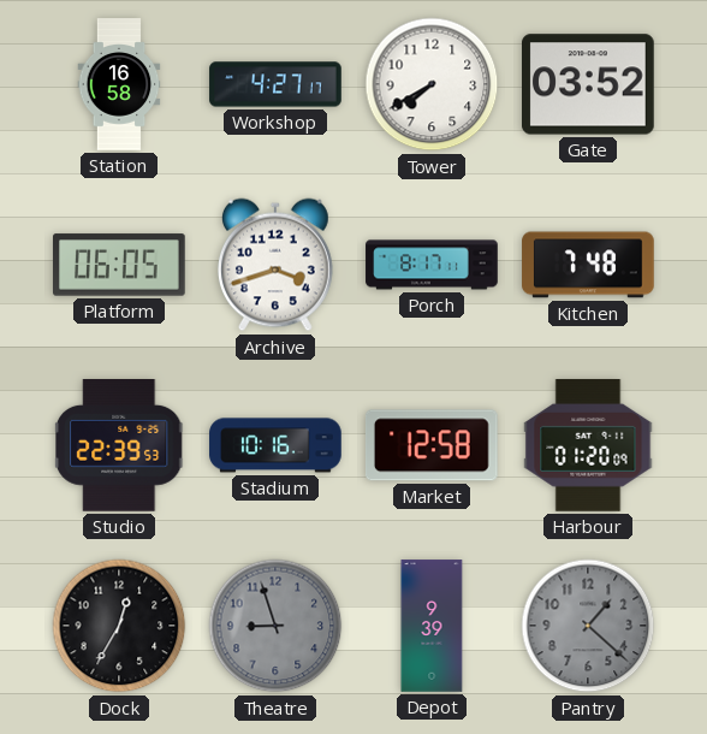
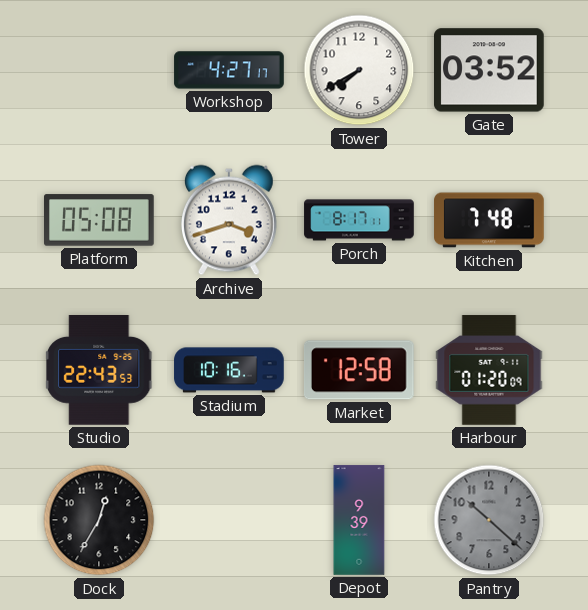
Station: 16:58 -> none (119, 84)
Platform: 06:05 -> 05:08 (100, 220)
Studio: 22:39 -> 22:43 (100, 371)
Theatre: 8:57 -> none (275, 626)
Pantry: 1:22 -> 10:22 (489, 520)
